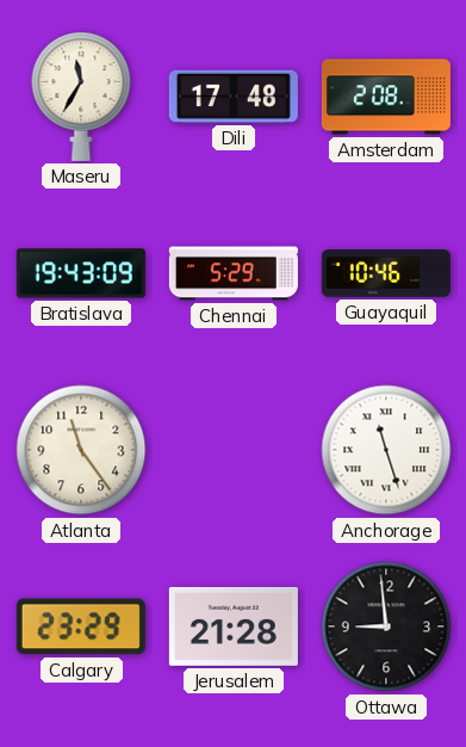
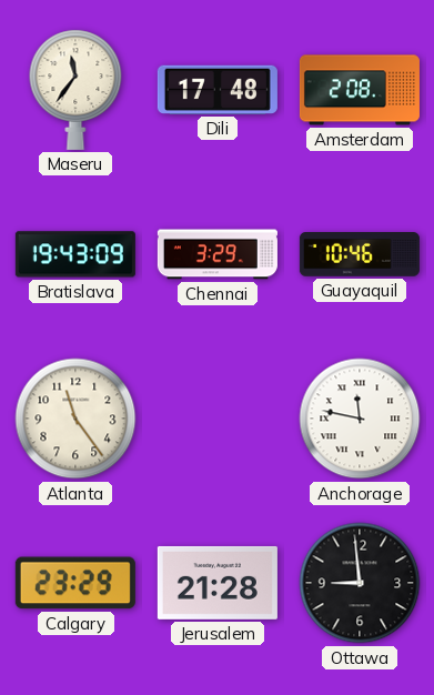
Maseru: 11:35 -> 11:36 (75, 90)
Chennai: 5:29 -> 3:29 (218, 254)
Anchorage: 11:27 -> 11:47 (360, 419)
